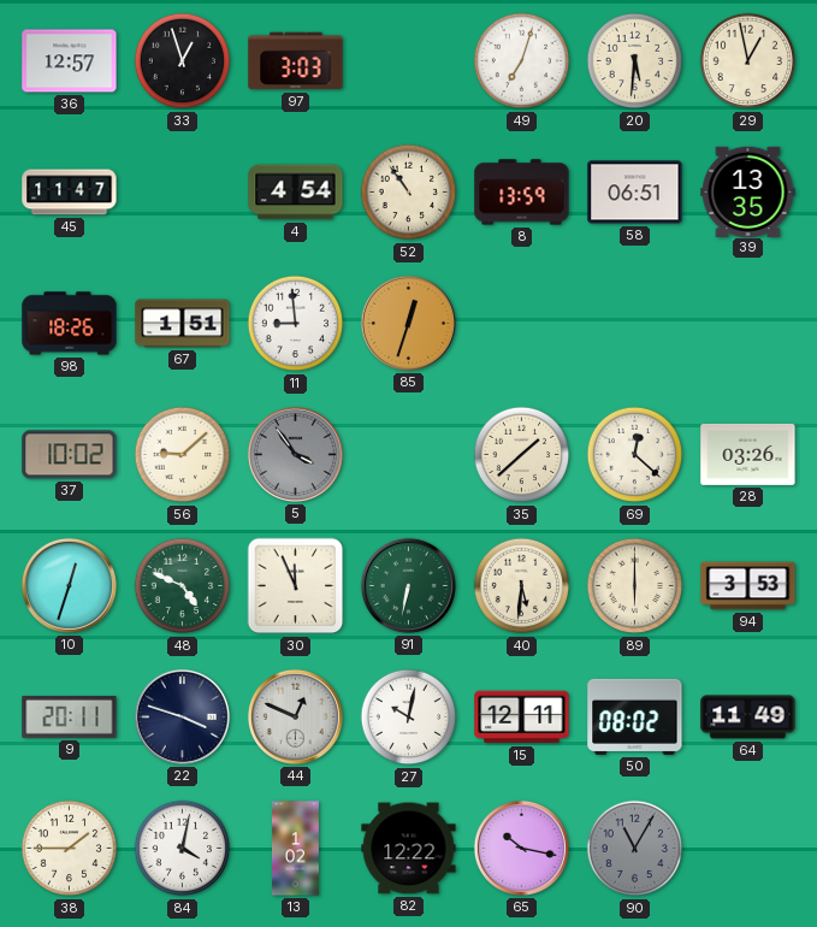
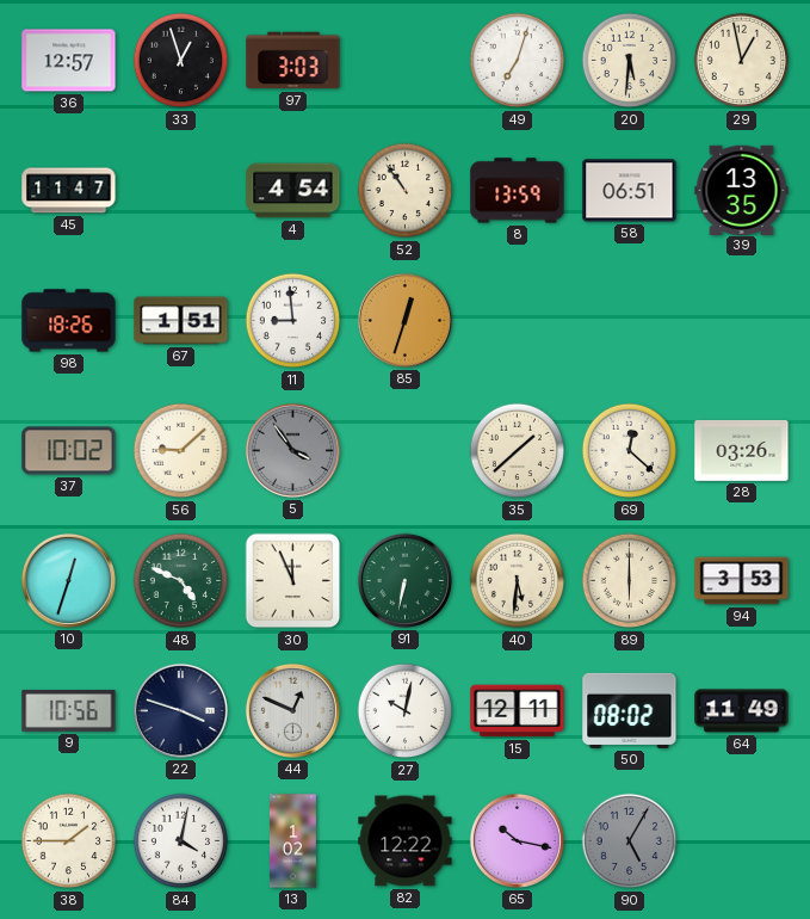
9: 20:11 -> 10:56 (69, 710)
90: 11:05 -> 5:05 (630, 841)
